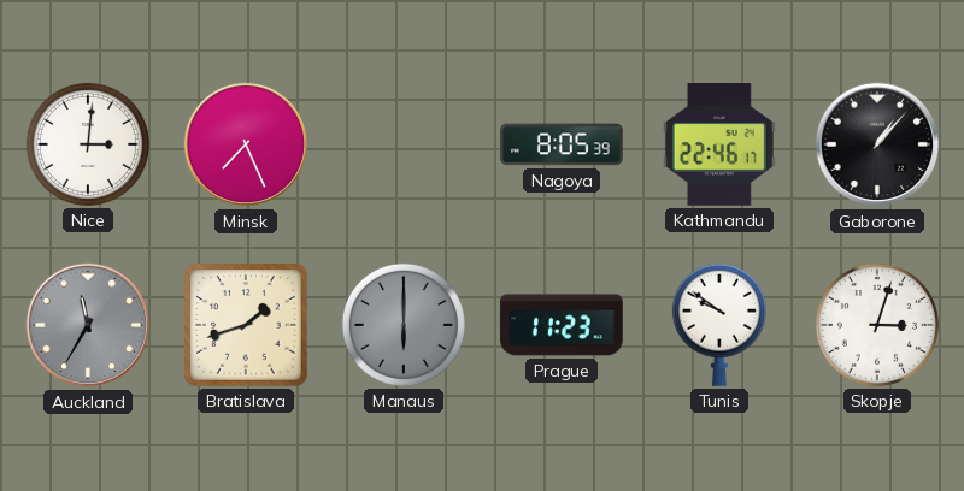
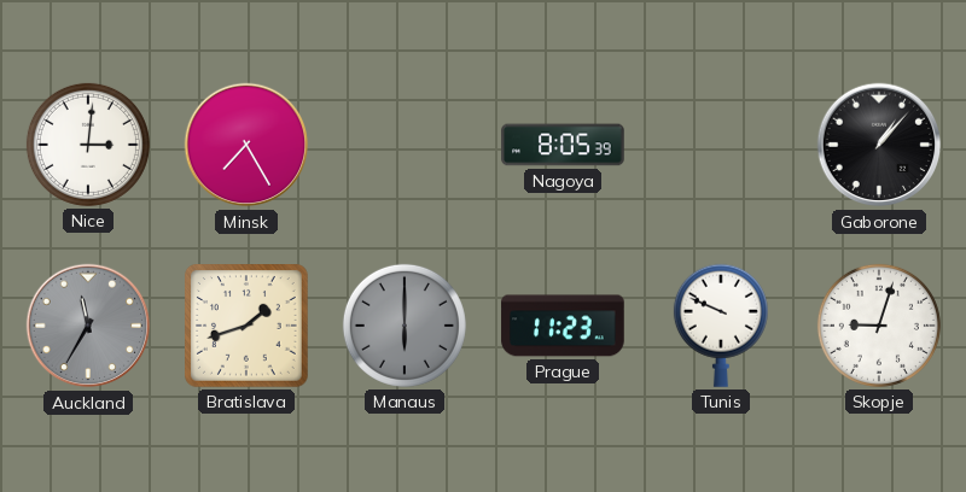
Minsk: 7:26 -> 7:25 (246, 145)
Kathmandu: 22:46 -> none (719, 146)
Tunis: 9:51 -> 9:49 (721, 326)
Skopje: 3:03 -> 9:03 (879, 326)
